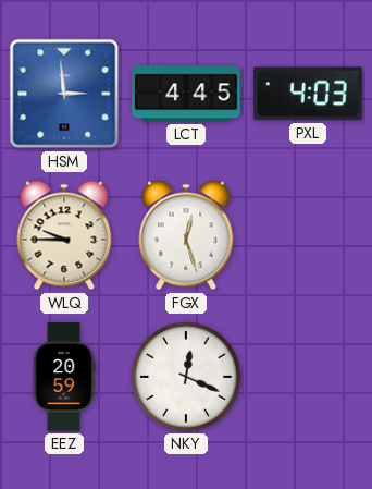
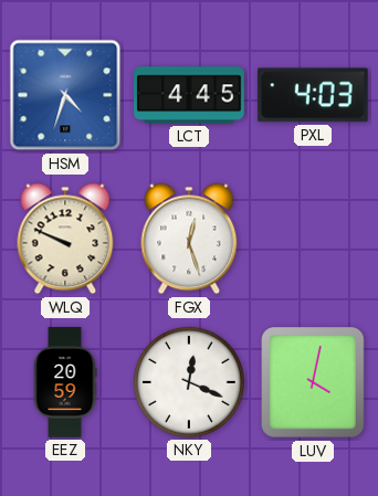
HSM: 2:59 -> 4:33 (65, 95)
WLQ: 9:45 -> 9:49 (65, 239)
LUV: none -> 4:02 (313, 382)
